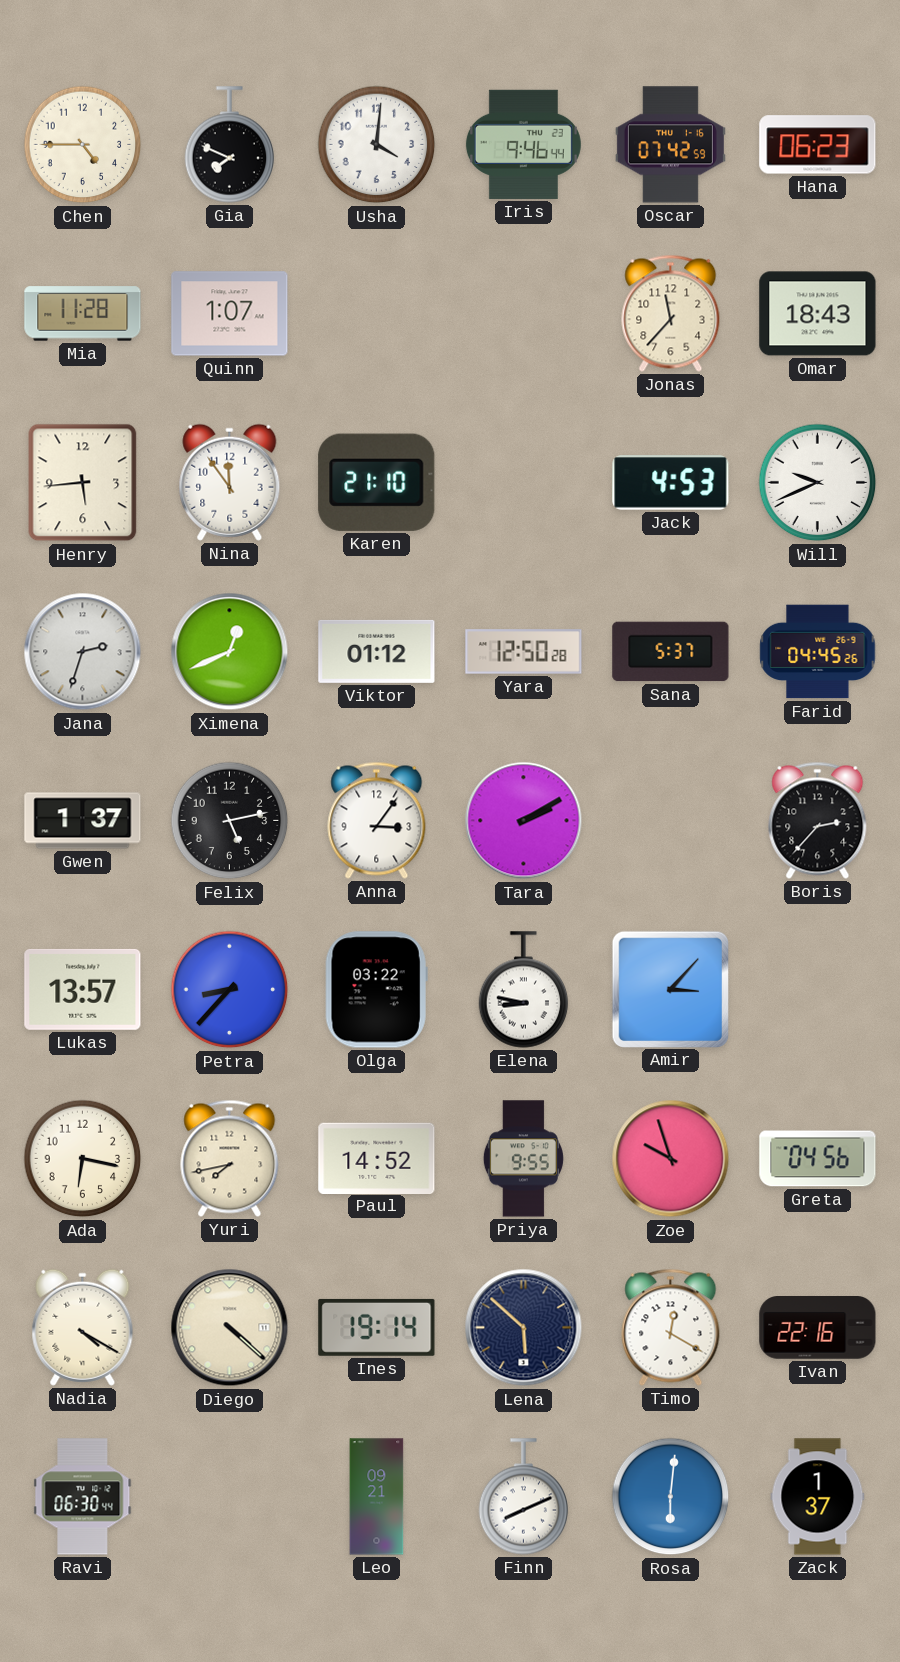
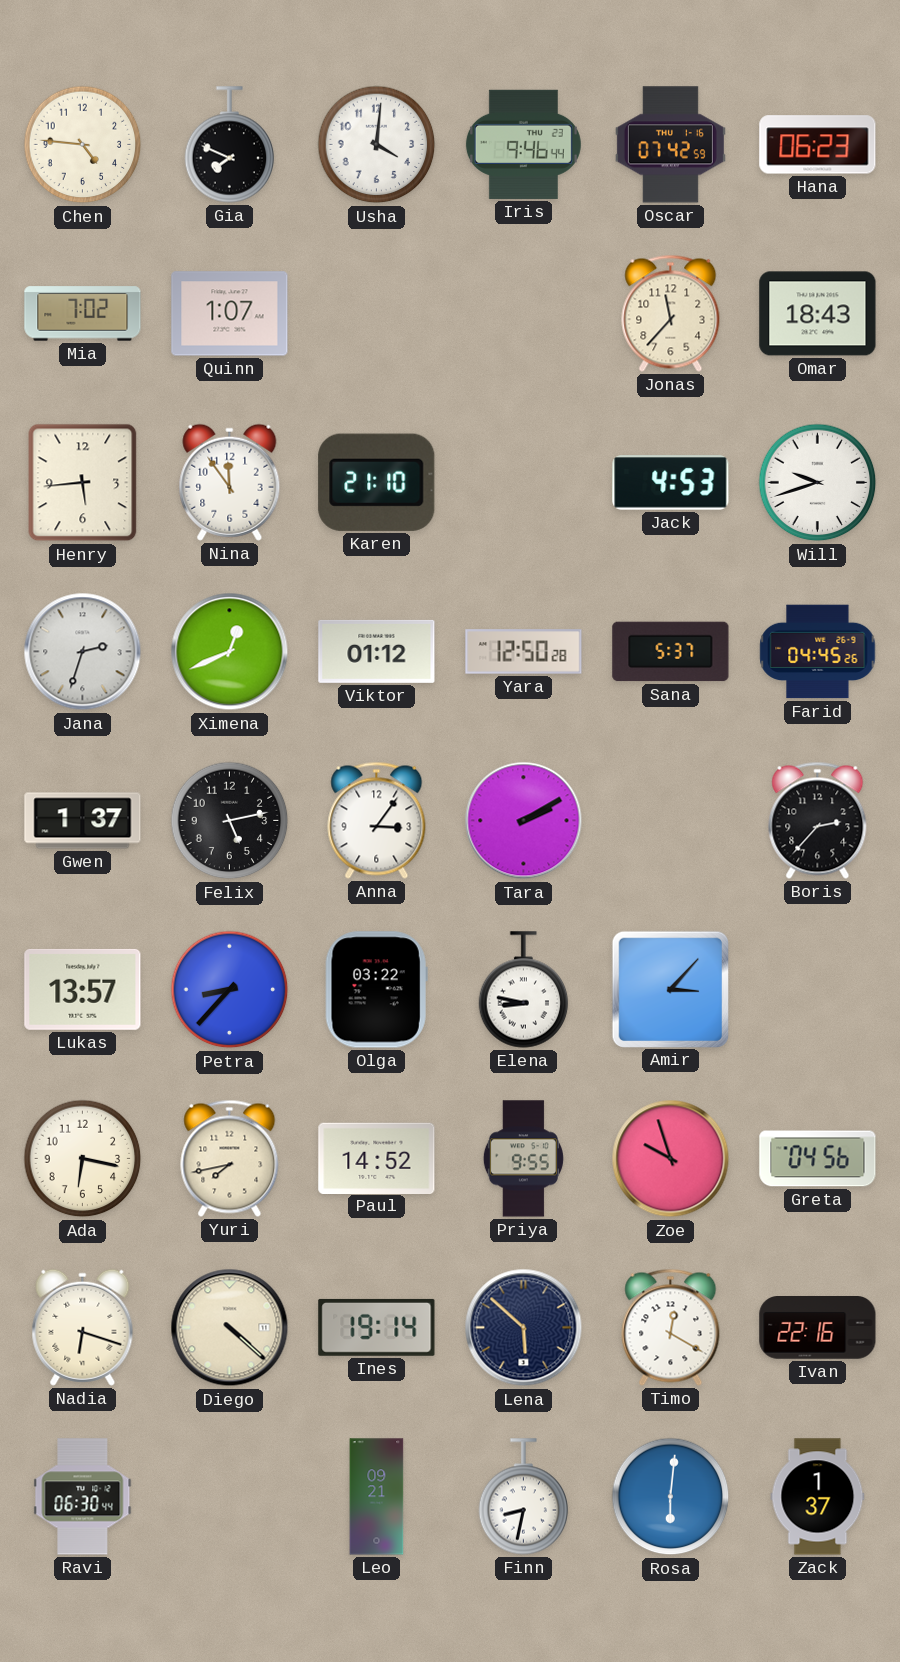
Chen: 4:45 -> 4:46 (83, 145)
Mia: 11:28 -> 7:02 (83, 314)
Will: 9:41 -> 9:42 (818, 483)
Nadia: 4:20 -> 6:18 (83, 1327)
Finn: 8:11 -> 8:32 (524, 1497)
